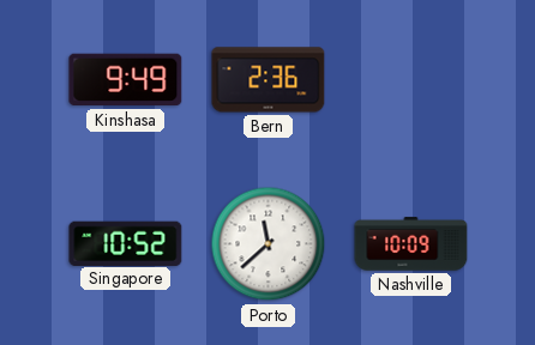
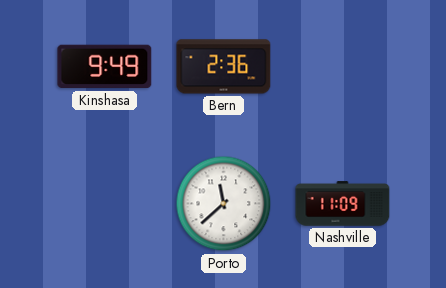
Singapore: 10:52 -> none (126, 243)
Nashville: 10:09 -> 11:09 (343, 204)
